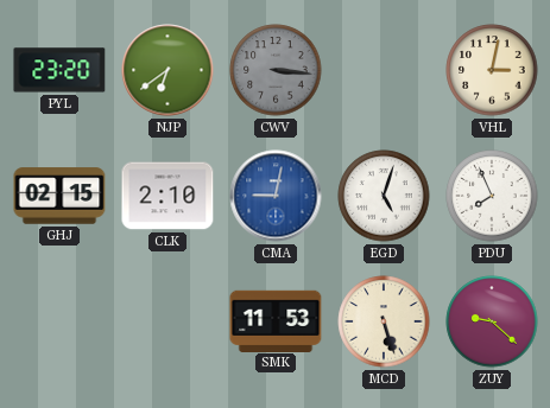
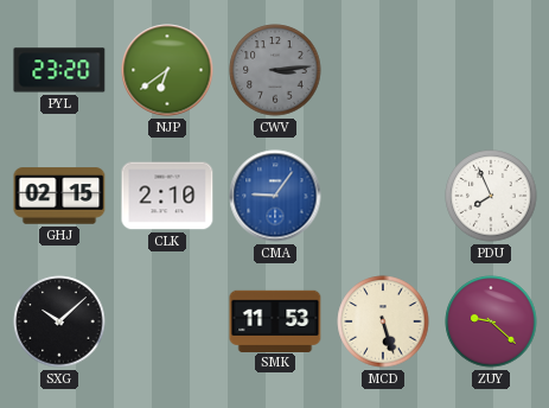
CWV: 3:16 -> 3:14 (275, 70)
VHL: 3:02 -> none (492, 70)
CMA: 9:02 -> 9:06 (275, 196)
EGD: 5:03 -> none (384, 196)
SXG: none -> 10:08 (59, 321)
